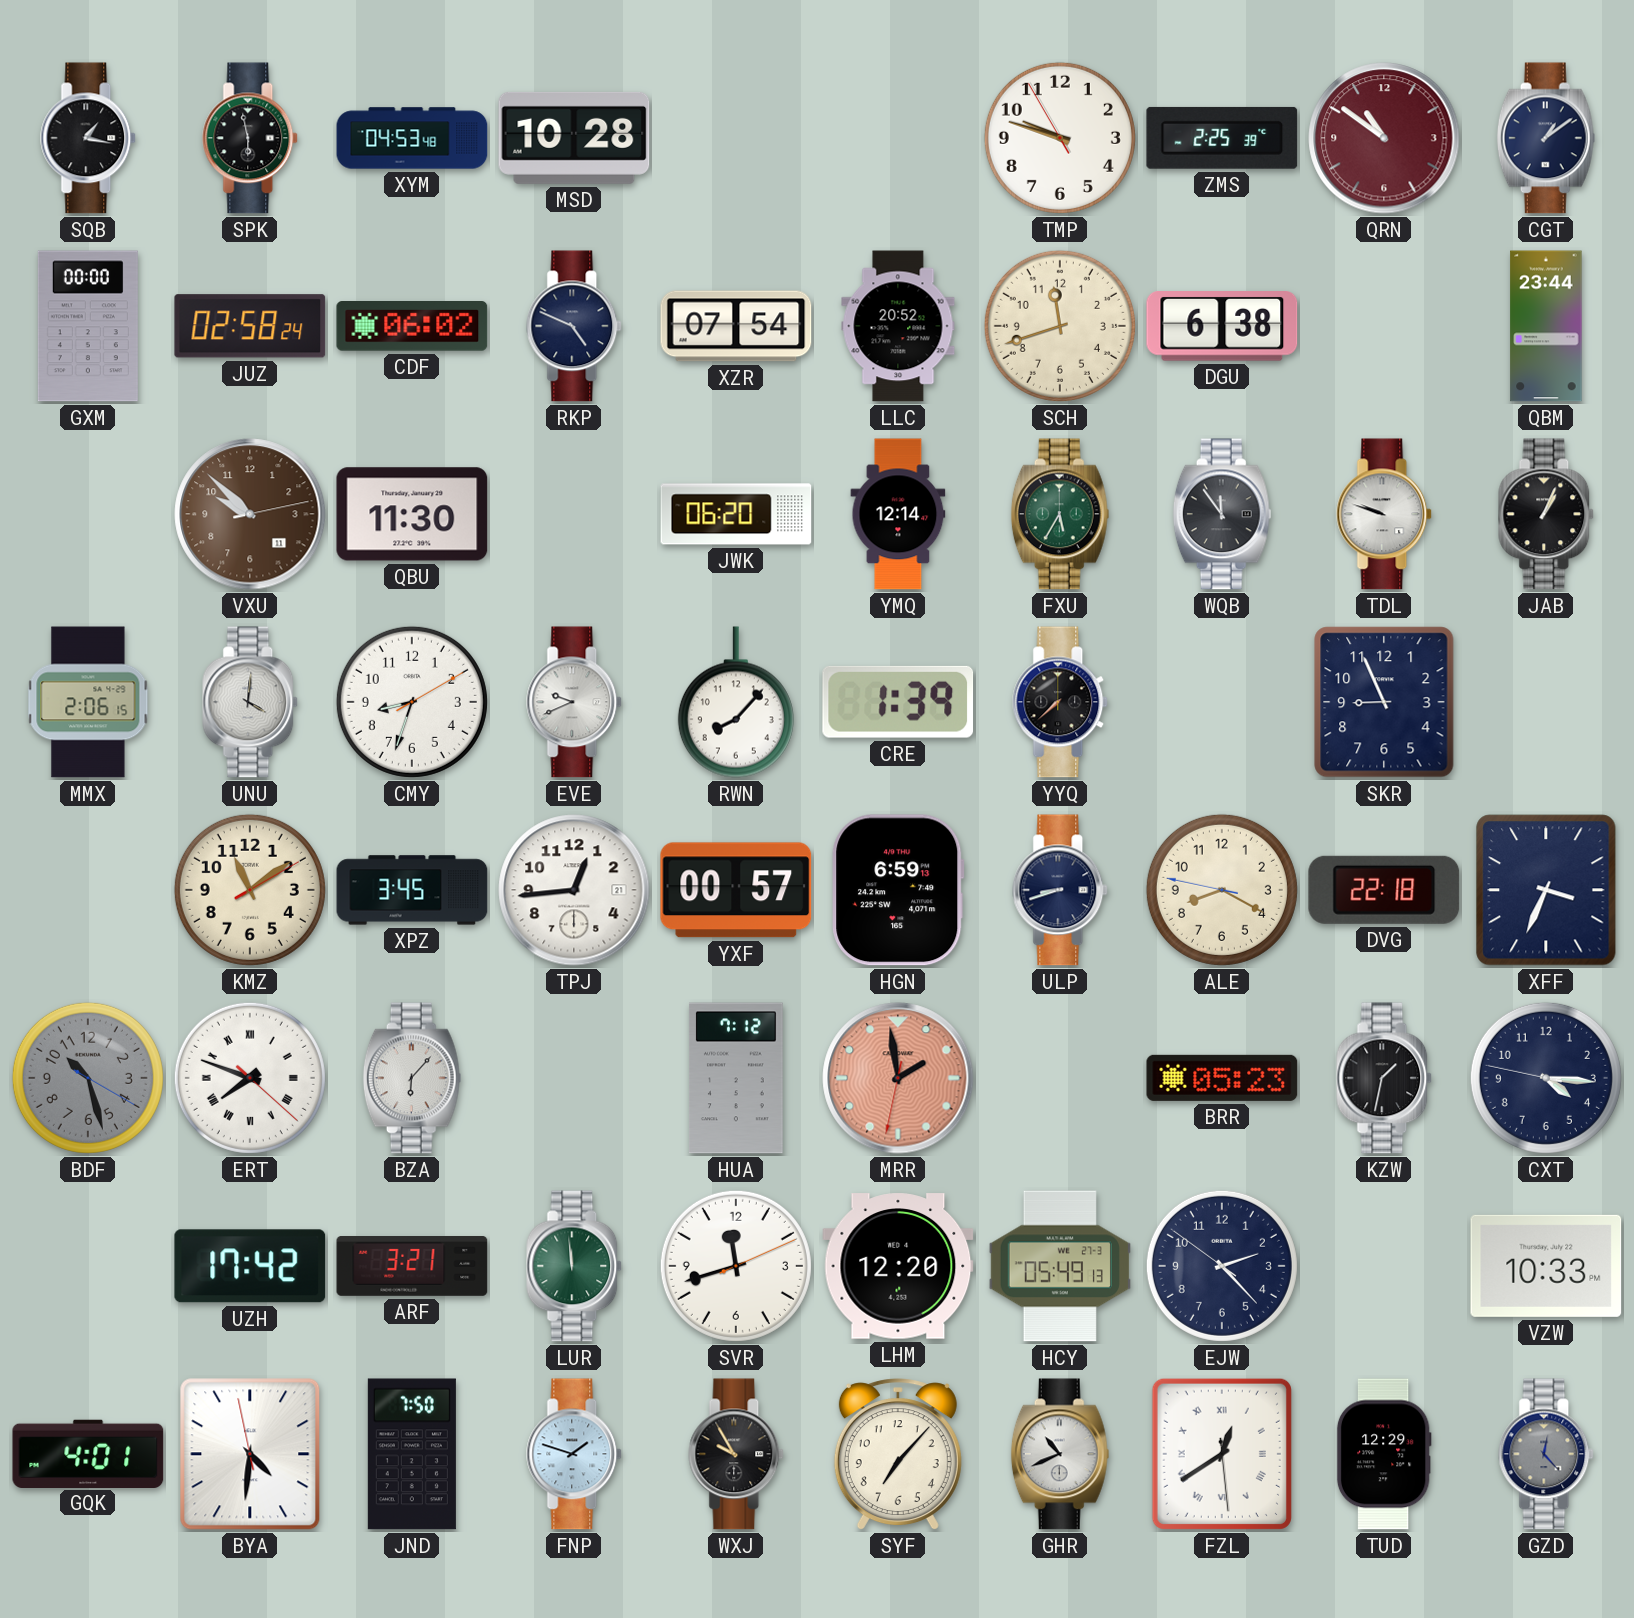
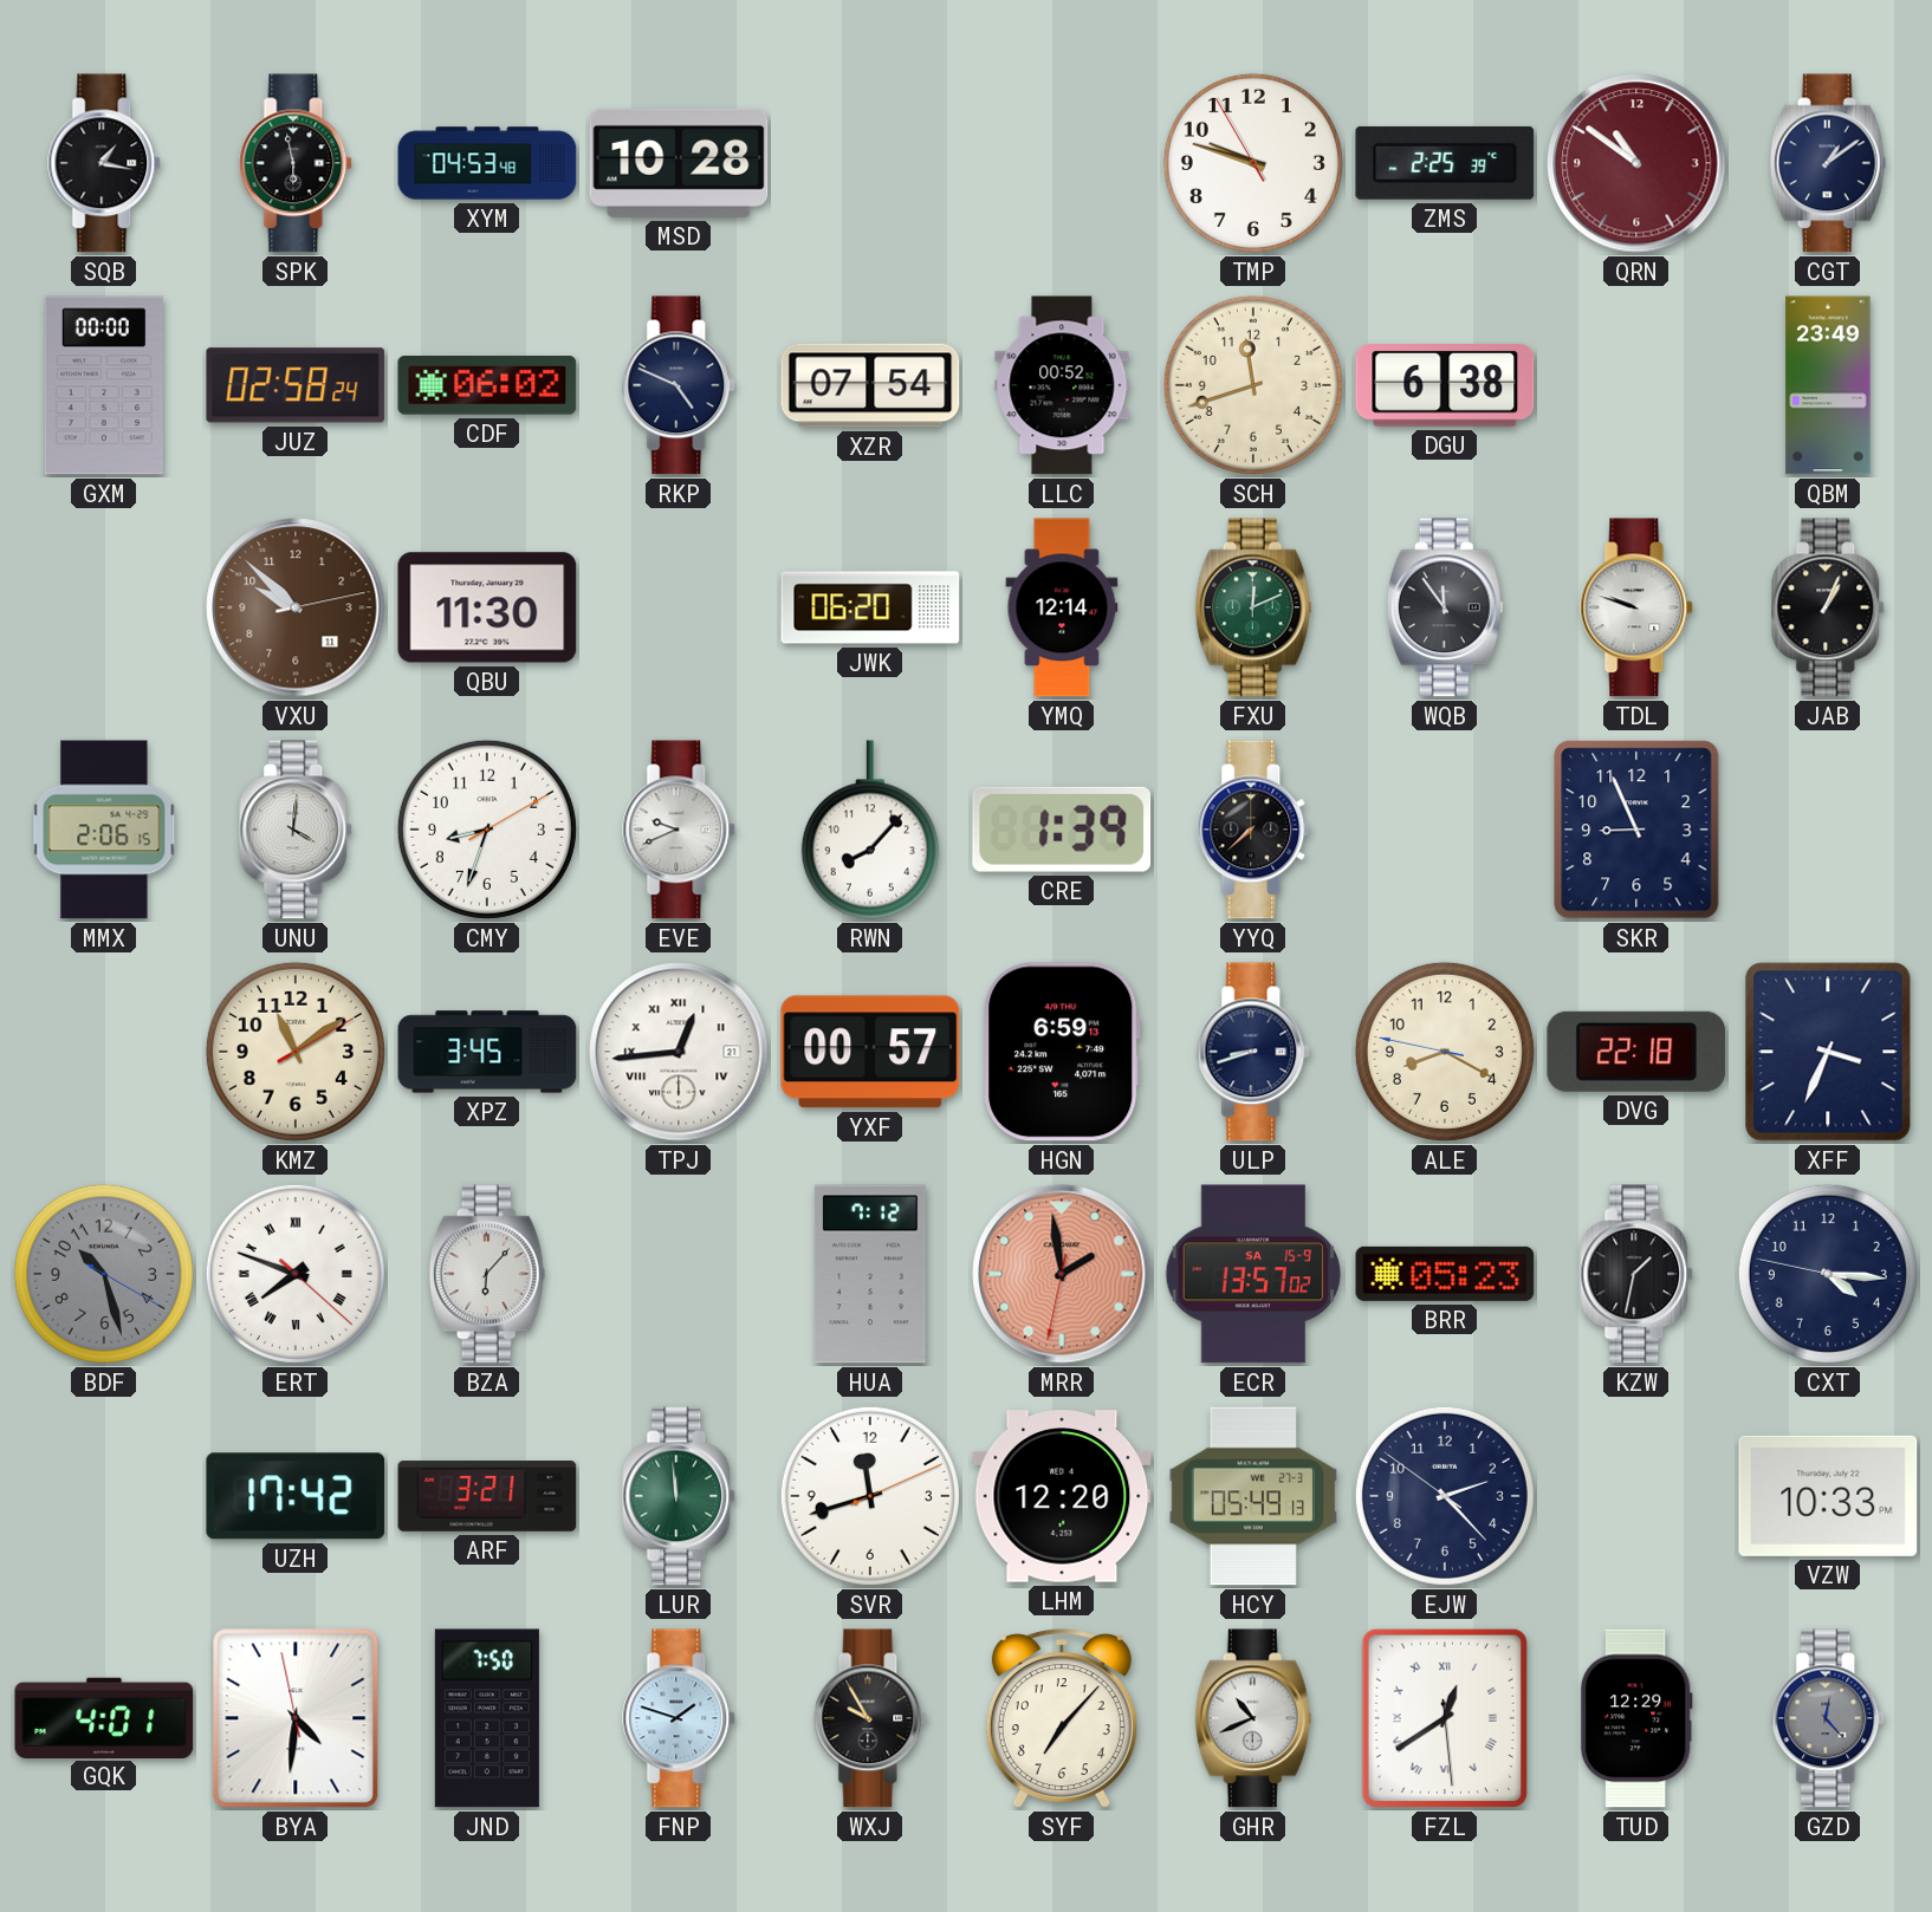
LLC: 20:52 -> 00:52 (1062, 385)
QBM: 23:44 -> 23:49 (1828, 385)
FXU: 5:35 -> 12:11 (1253, 607)
TPJ numerals: Arabic -> Roman (679, 1052)
ECR: none -> 13:57 (1253, 1274)
